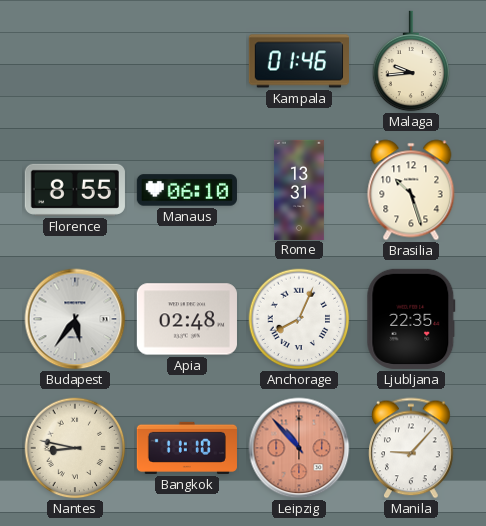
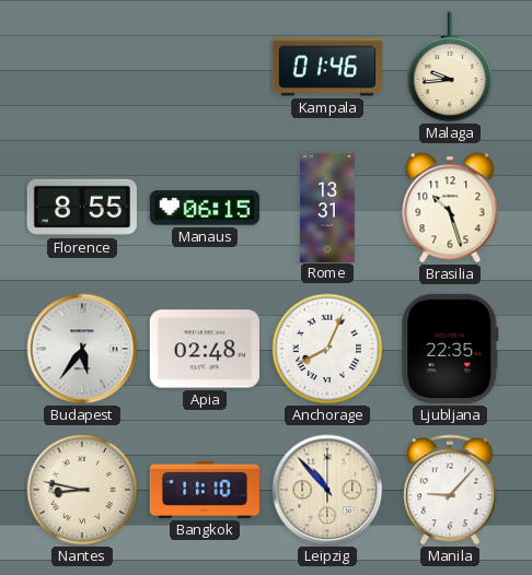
Manaus: 06:10 -> 06:15 (204, 208)
Leipzig dial: salmon -> cream (327, 490)
